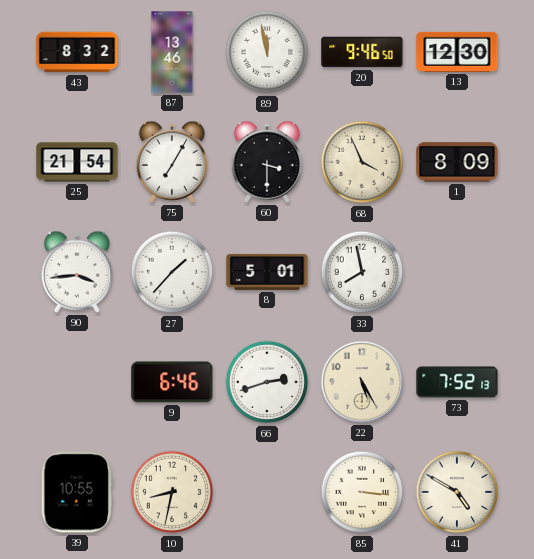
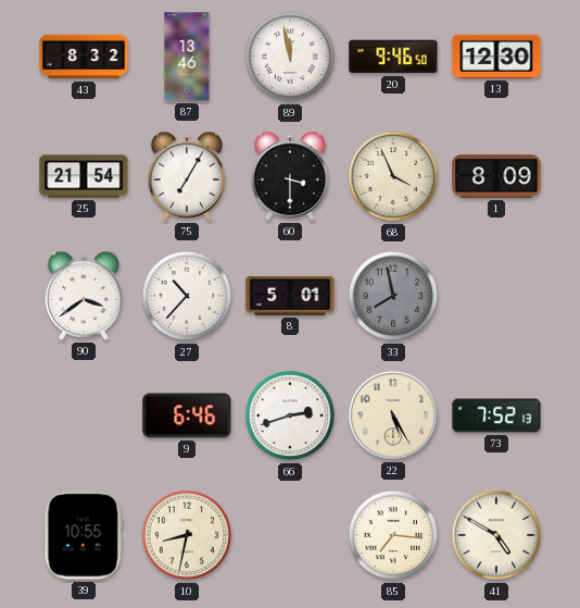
90: 3:44 -> 3:39 (84, 296)
27: 1:37 -> 10:37 (187, 296)
33 dial: white -> grey (393, 296)
85: 3:16 -> 7:16 (393, 535)
